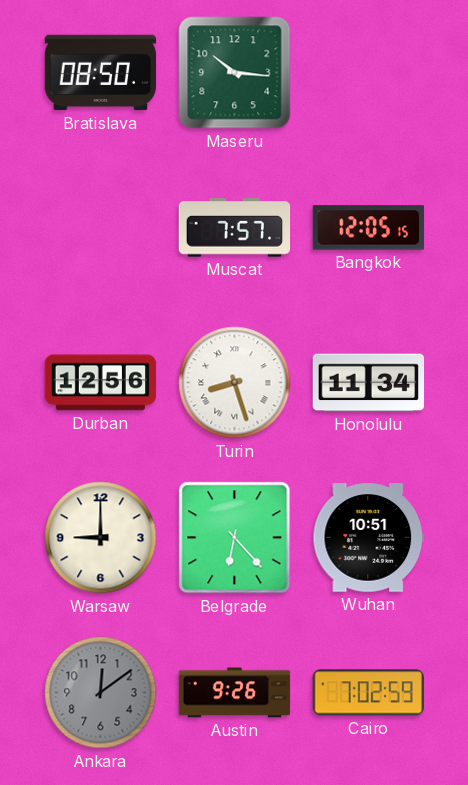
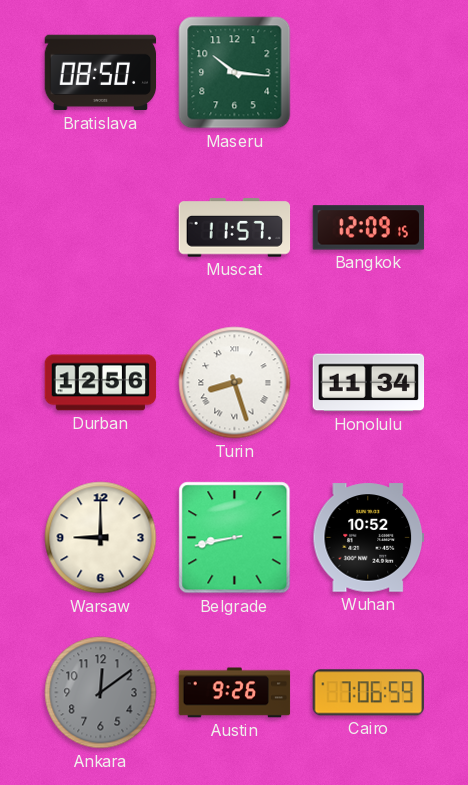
Muscat: 7:57 -> 11:57 (235, 228)
Bangkok: 12:05 -> 12:09 (369, 228)
Belgrade: 6:23 -> 8:43 (235, 538)
Wuhan: 10:51 -> 10:52 (369, 538)
Cairo: 7:02 -> 7:06 (368, 693)
